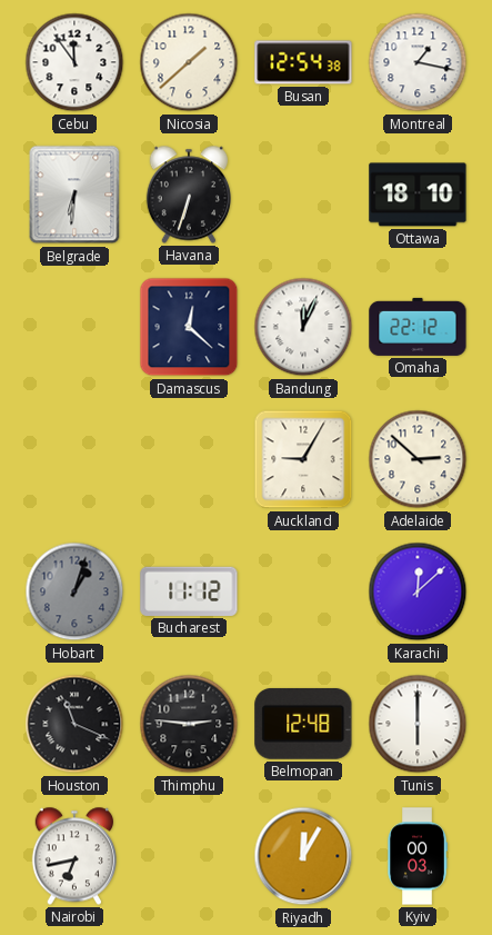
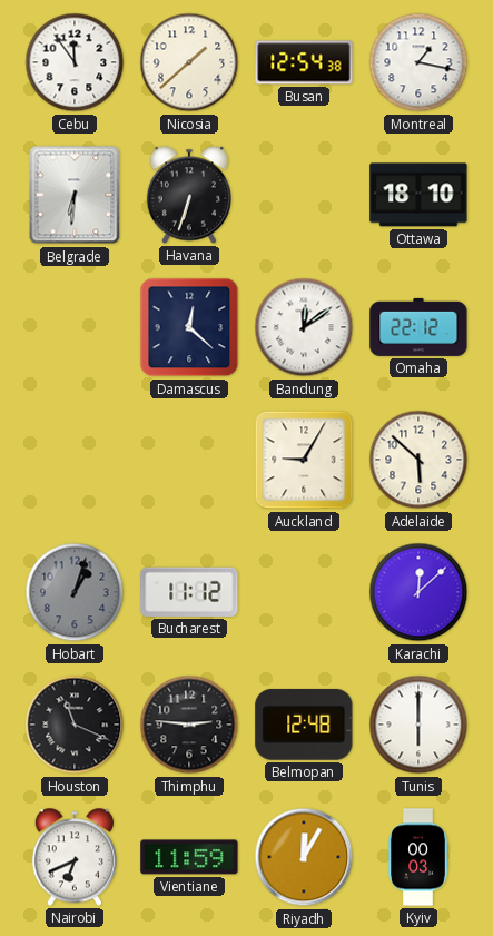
Bandung: 12:04 -> 12:09 (304, 327)
Adelaide: 2:52 -> 5:52 (418, 460)
Nairobi: 6:43 -> 6:41 (73, 857)
Vientiane: none -> 11:59 (189, 857)
